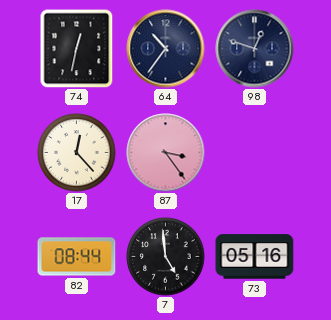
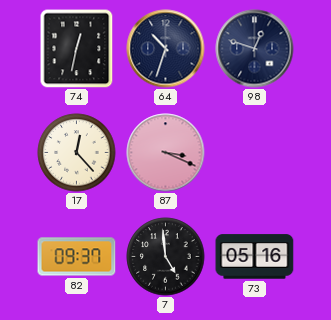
64: 10:36 -> 10:33 (166, 49)
87: 3:24 -> 3:19 (166, 153)
82: 08:44 -> 09:37 (77, 257)
